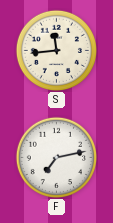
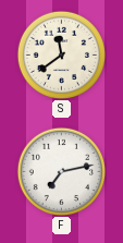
S: 11:44 -> 11:39 (61, 54)
